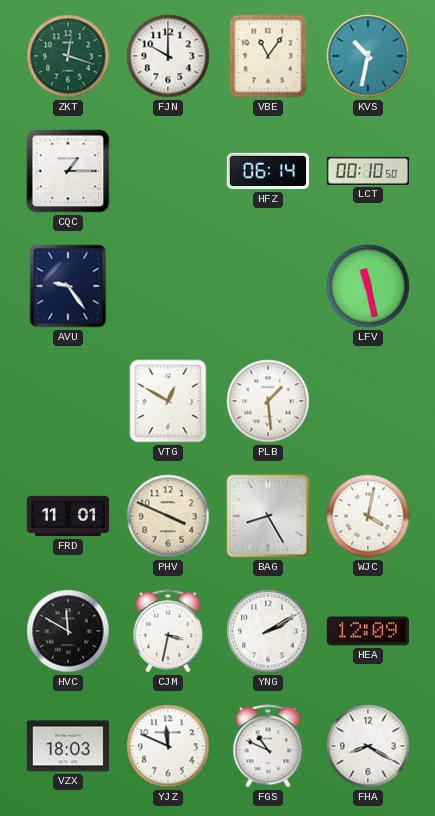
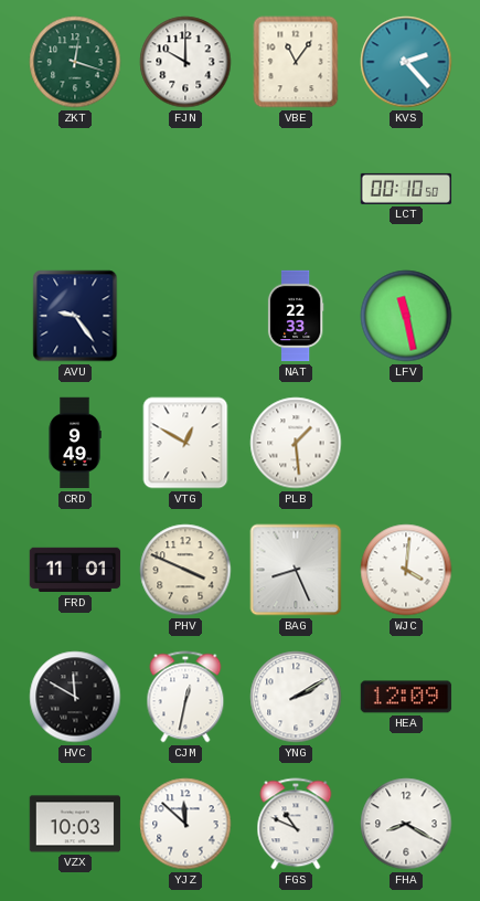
KVS: 10:32 -> 2:23 (406, 62)
CQC: 1:15 -> none (68, 171)
HFZ: 06:14 -> none (268, 171)
NAT: none -> 22:33 (296, 316)
CRD: none -> 9:49 (75, 443)
BAG: 8:25 -> 8:26 (296, 570)
WJC: 4:02 -> 4:01 (406, 570)
CJM: 3:32 -> 12:32 (185, 697)
VZX: 18:03 -> 10:03 (75, 824)
YJZ: 11:49 -> 11:52 (185, 824)
